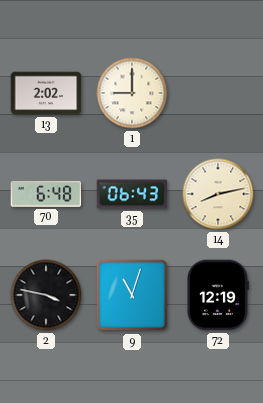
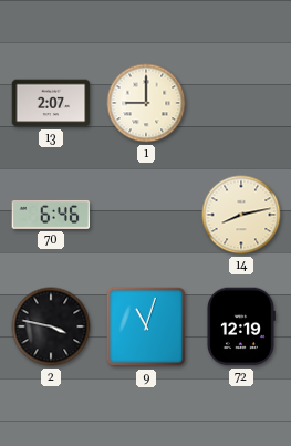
13: 2:02 -> 2:07 (51, 103)
70: 6:48 -> 6:46 (51, 215)
35: 06:43 -> none (132, 194)
